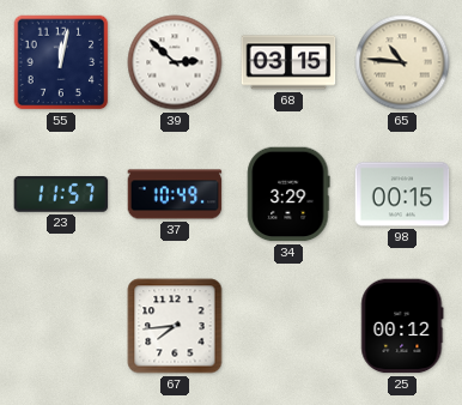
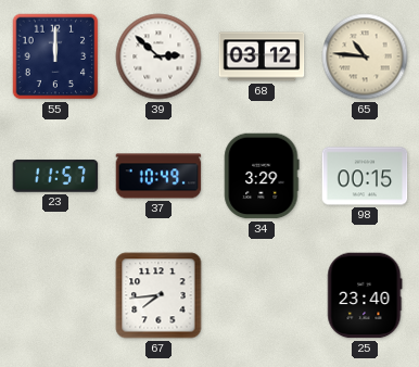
55: 12:02 -> 12:00 (55, 56)
68: 03:15 -> 03:12 (262, 56)
25: 00:12 -> 23:40 (365, 295)
